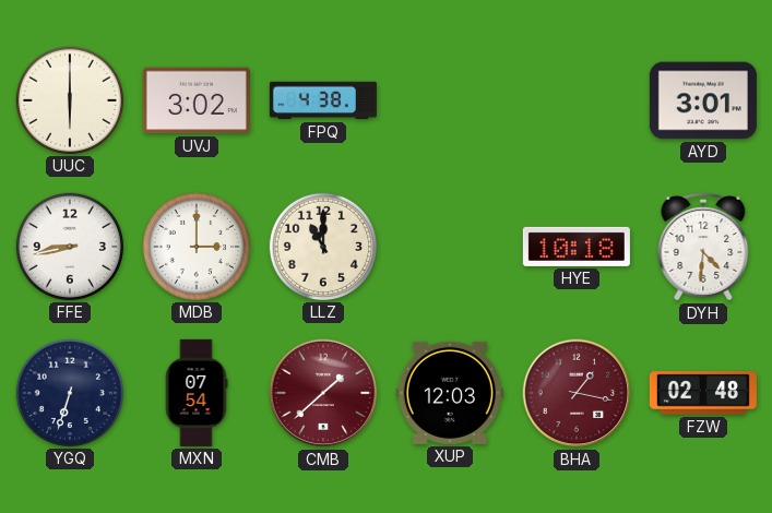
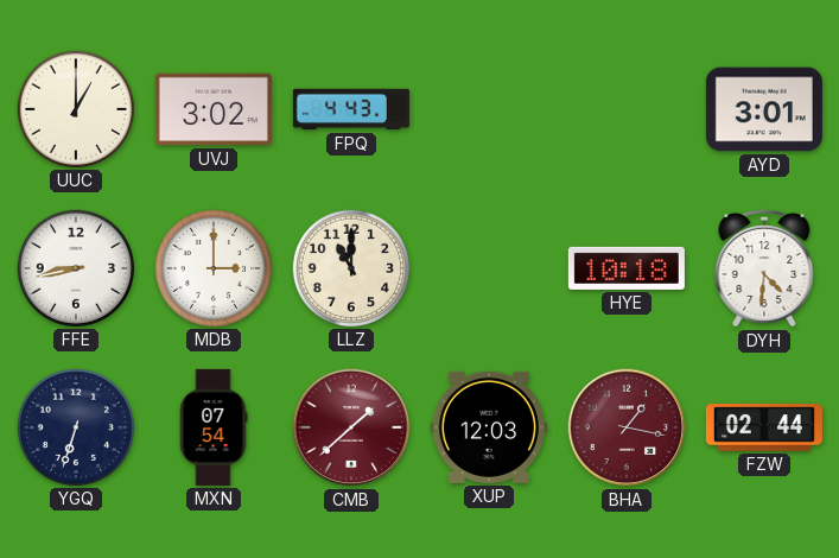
UUC: 6:00 -> 1:00 (76, 109)
FPQ: 4:38 -> 4:43 (351, 109)
FZW: 02:48 -> 02:44 (764, 427)
